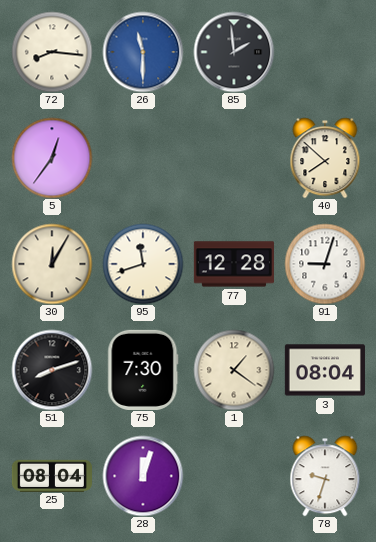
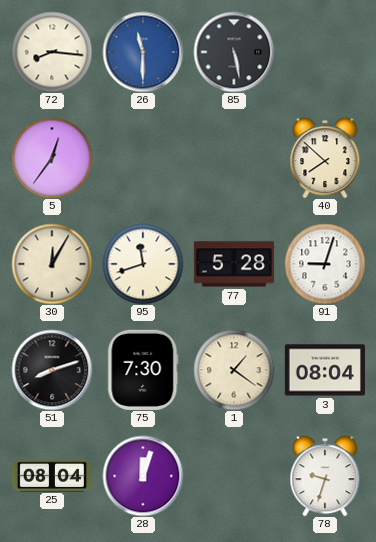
85: 1:59 -> 5:28 (234, 52)
77: 12:28 -> 5:28 (234, 264)
